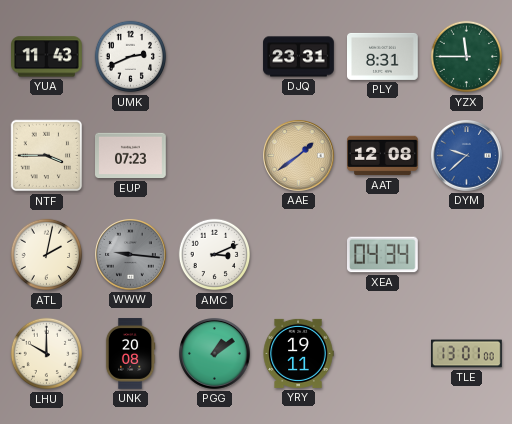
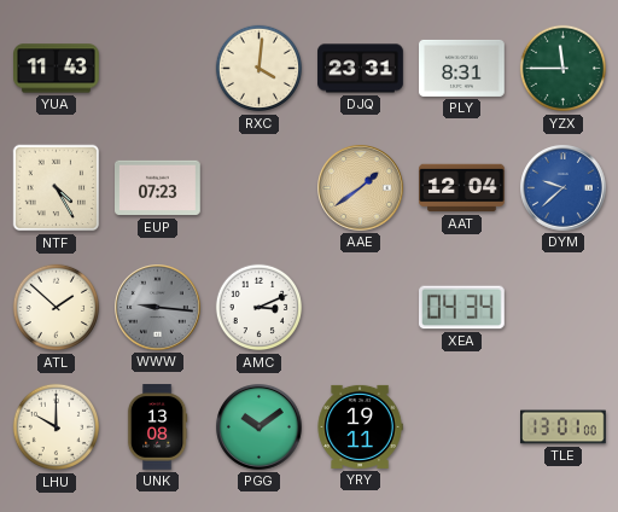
UMK: 2:41 -> none (131, 57)
RXC: none -> 4:01 (260, 69)
NTF: 3:45 -> 4:25 (57, 188)
AAT: 12:08 -> 12:04 (462, 188)
ATL: 2:02 -> 1:52 (57, 308)
UNK: 20:08 -> 13:08 (157, 427)
PGG: 1:09 -> 10:09 (260, 427)
